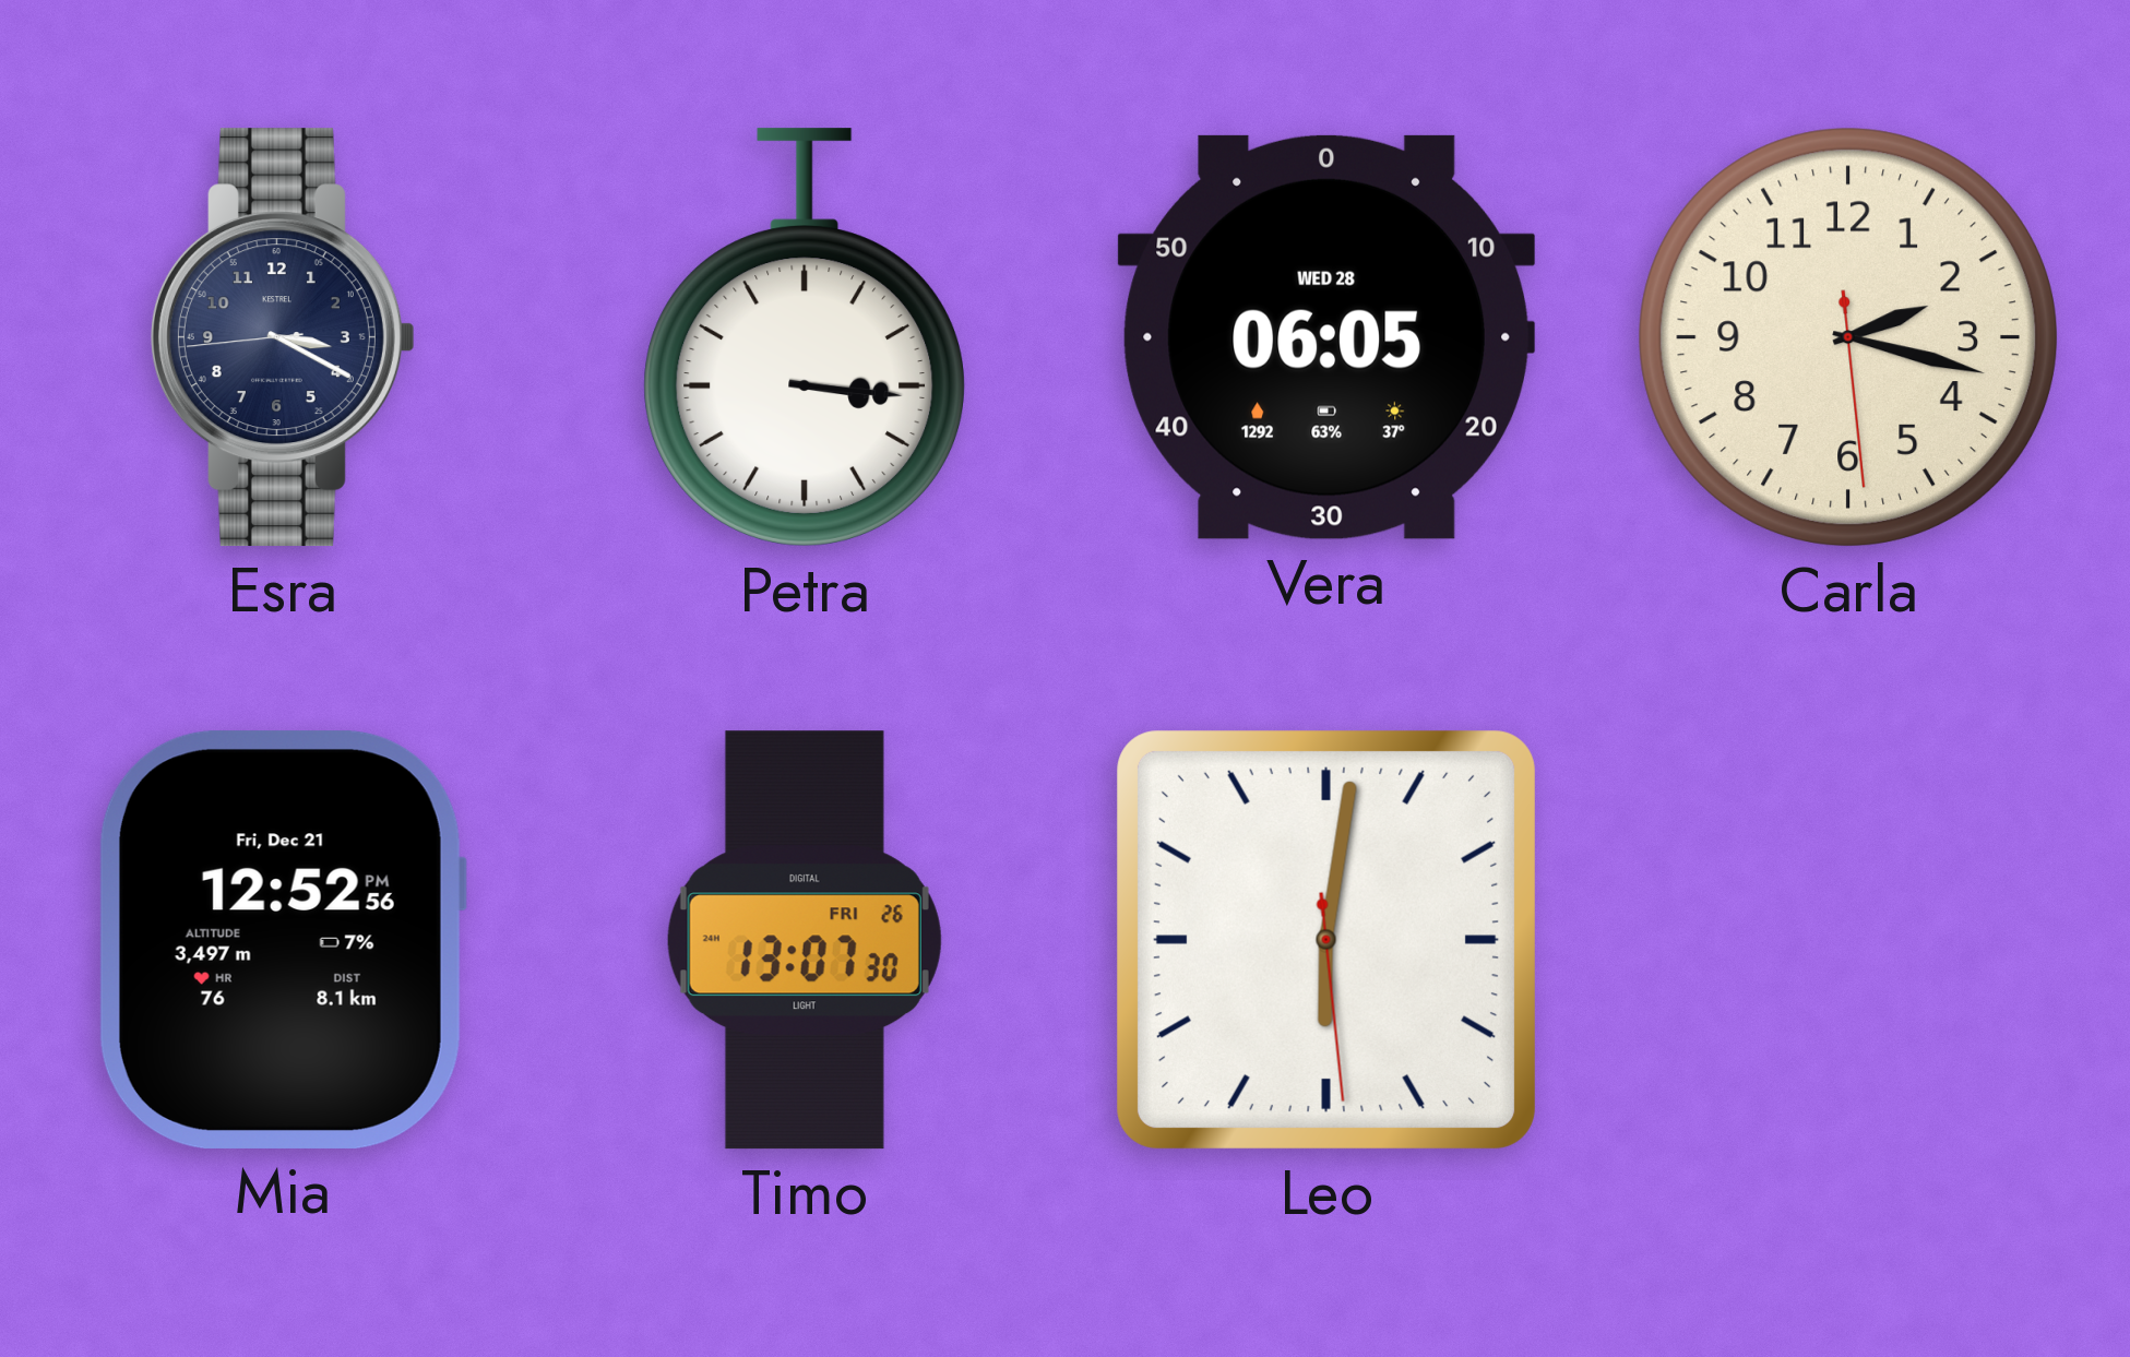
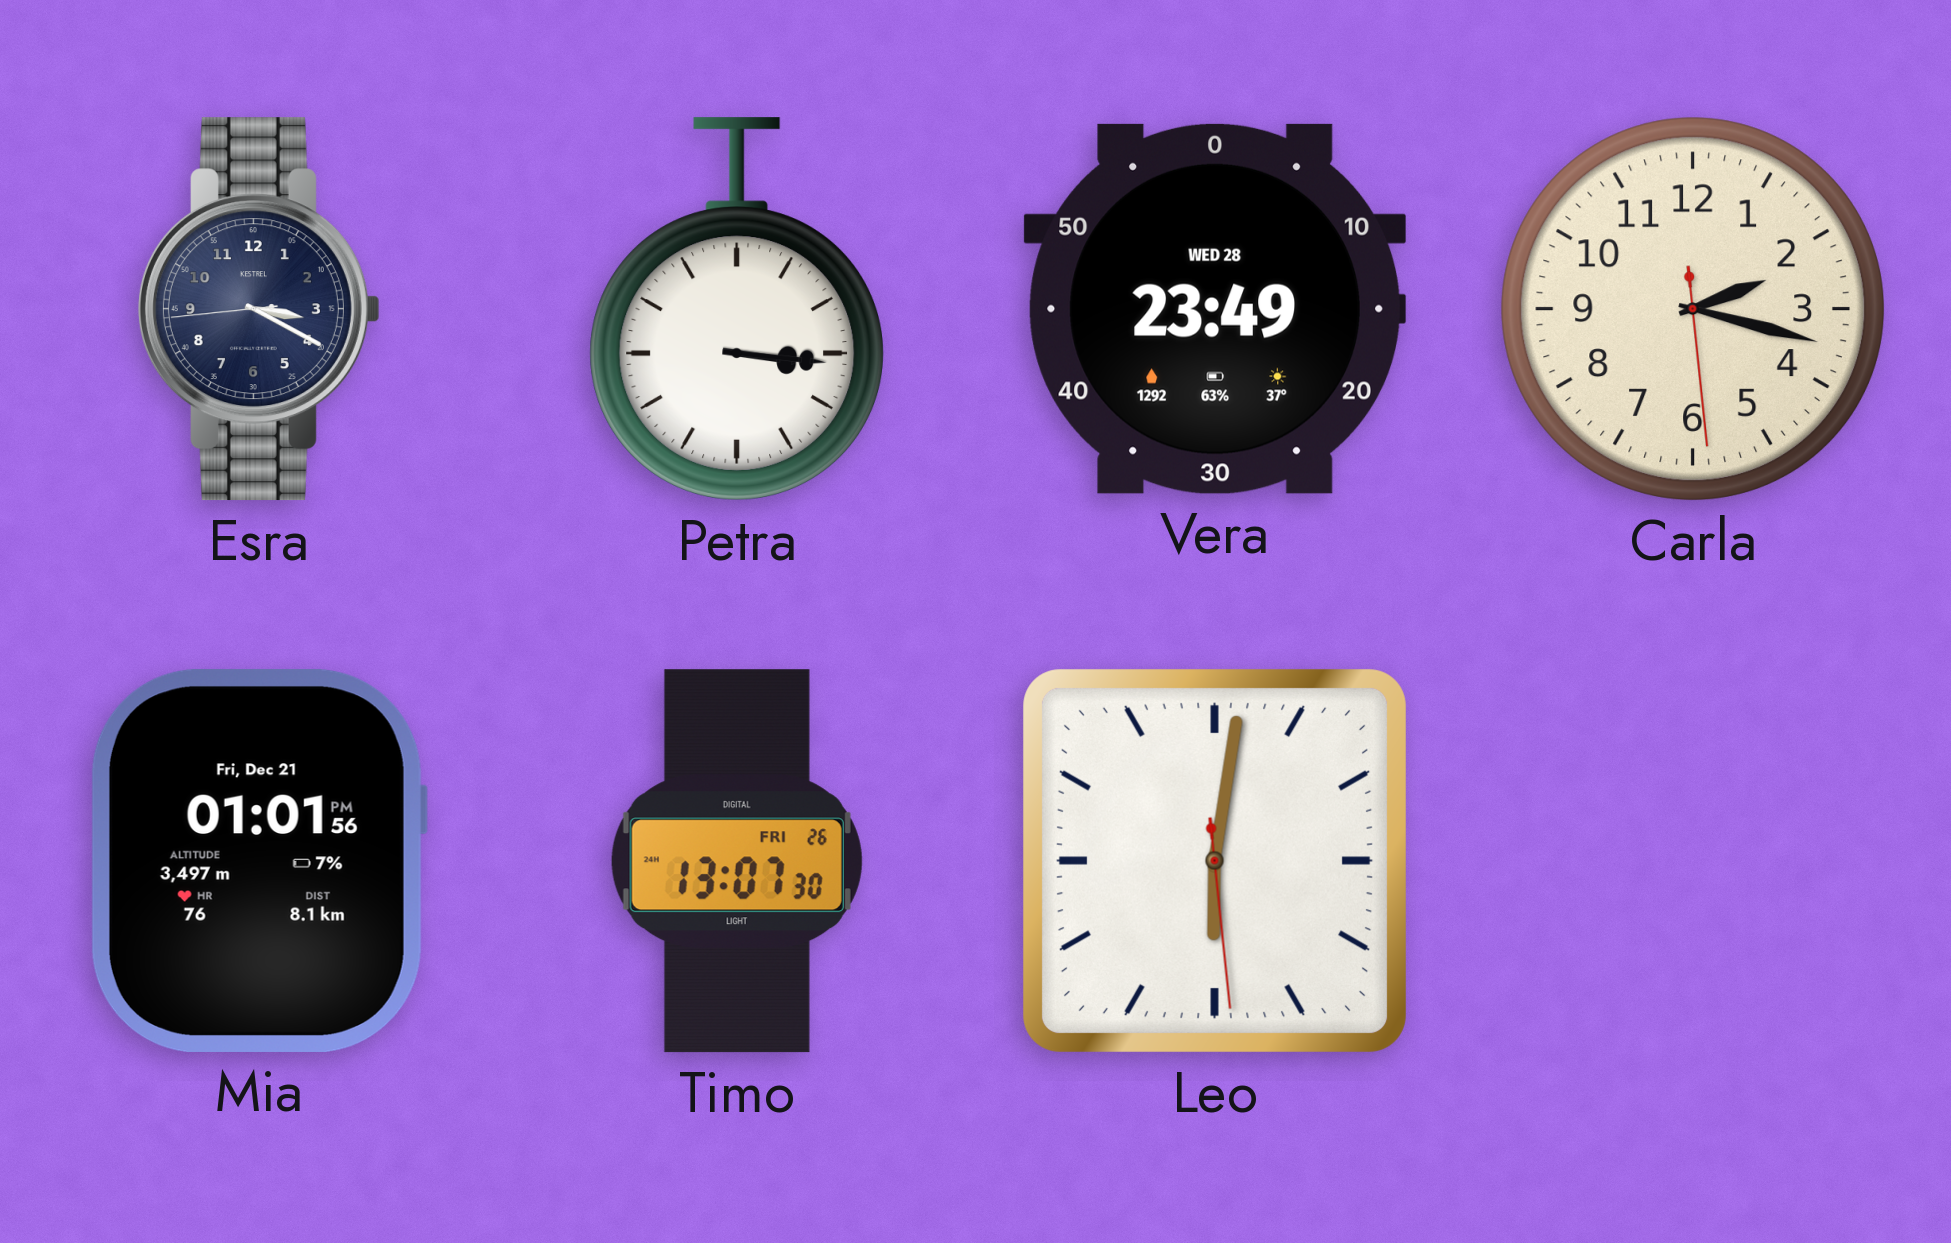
Vera: 06:05 -> 23:49 (1215, 309)
Mia: 12:52 -> 01:01 (258, 861)
